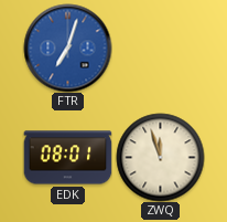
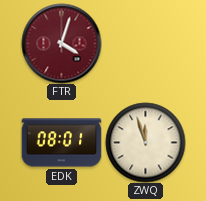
FTR: 7:03 -> 4:03 (61, 43)
FTR dial: blue -> burgundy (61, 43)
